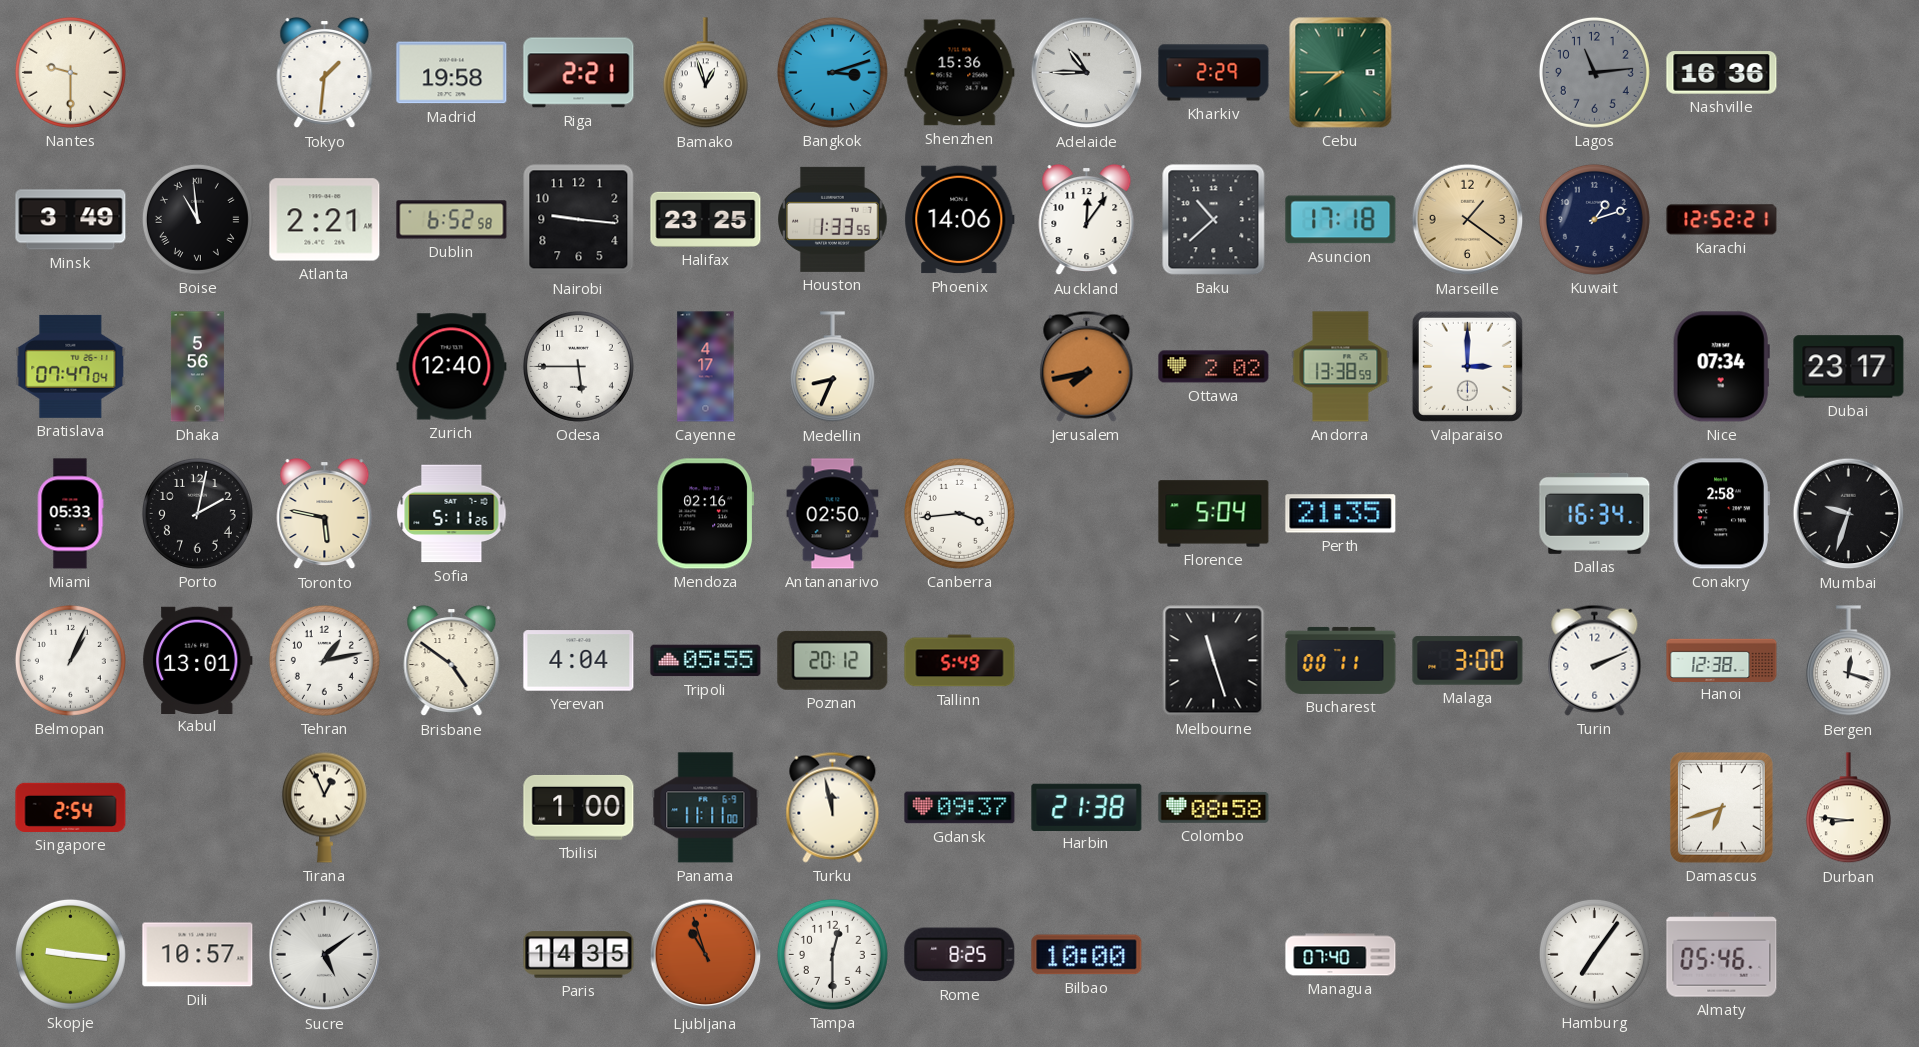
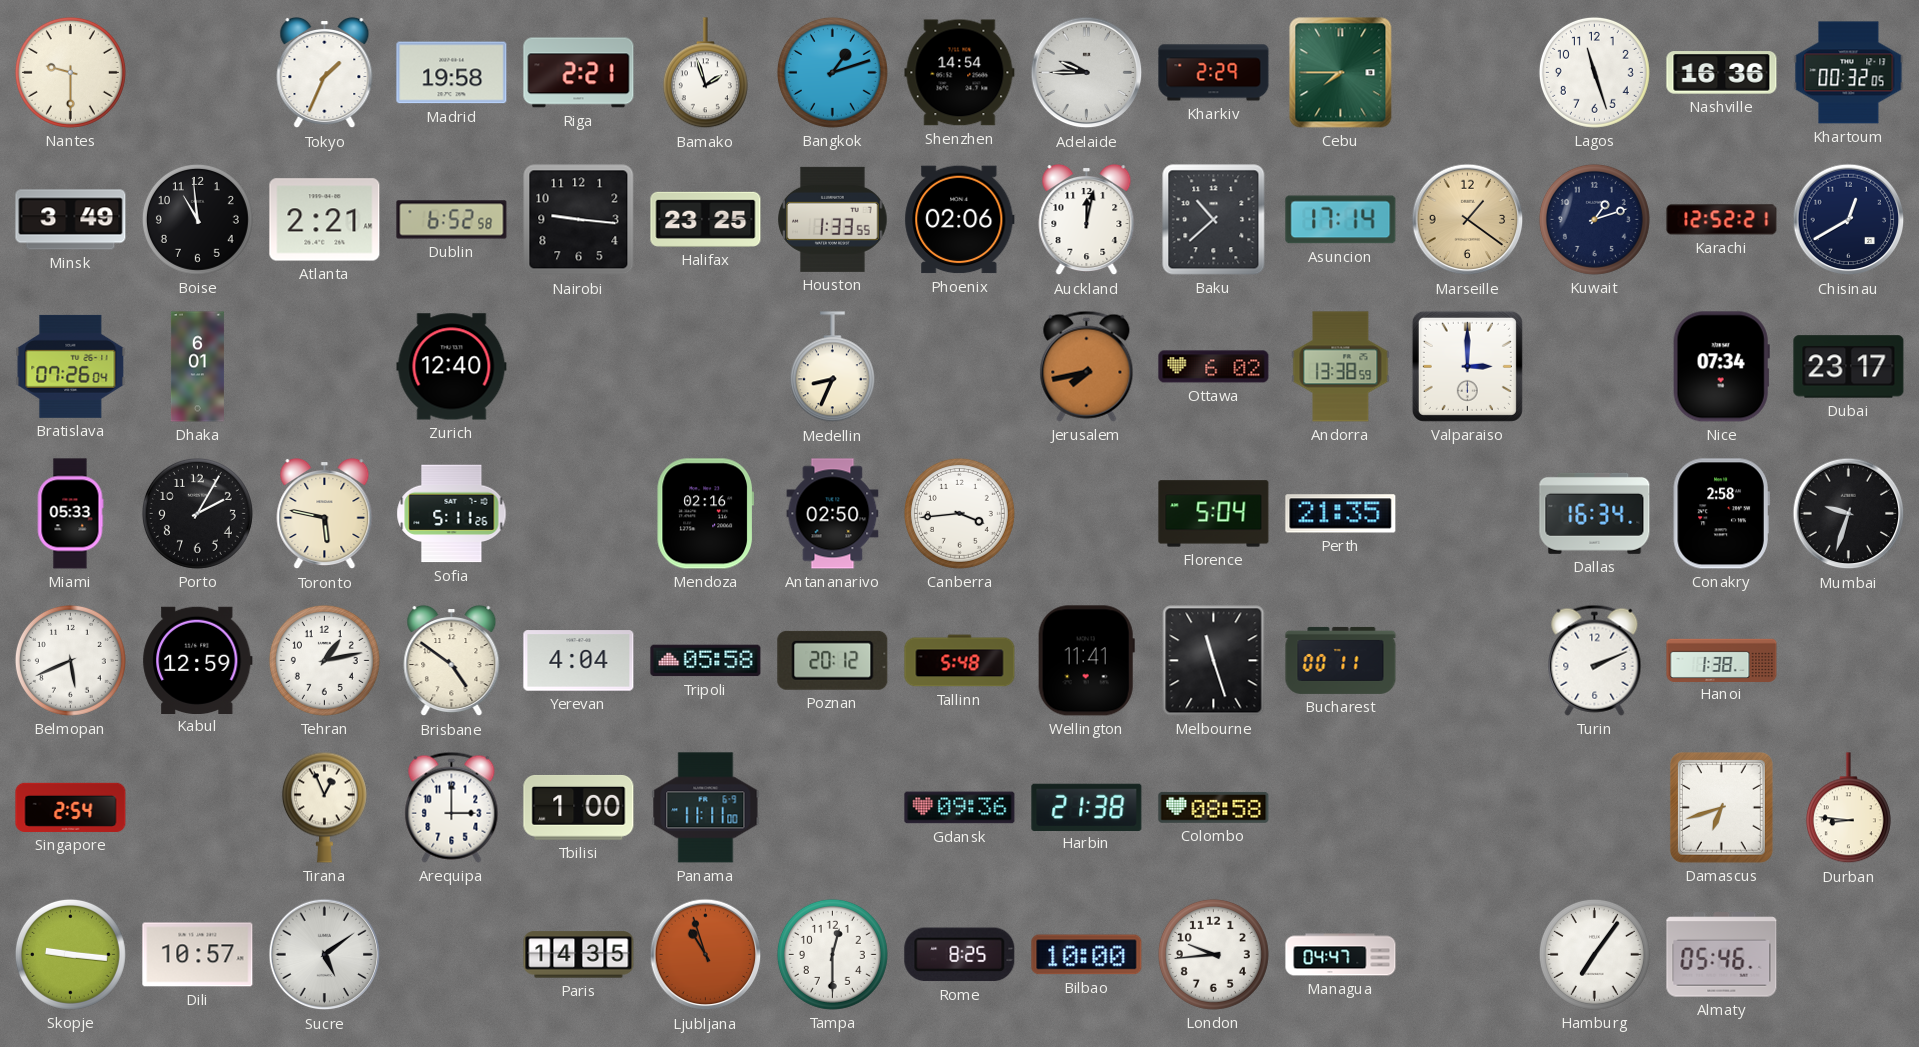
Tokyo: 1:31 -> 1:34 (325, 73)
Bamako: 12:57 -> 1:57 (705, 73)
Bangkok: 3:12 -> 1:12 (832, 72)
Shenzhen: 15:36 -> 14:54 (960, 73)
Adelaide: 10:45 -> 9:45 (1087, 73)
Lagos: 11:14 -> 11:27 (1594, 72)
Lagos dial: grey -> white (1594, 72)
Khartoum: none -> 00:32 (1849, 73)
Boise numerals: Roman -> Arabic (197, 219)
Phoenix: 14:06 -> 02:06 (960, 220)
Auckland: 12:06 -> 12:02 (1087, 220)
Asuncion: 17:18 -> 17:14 (1341, 220)
Chisinau: none -> 12:40 (1849, 220)
Bratislava: 07:47 -> 07:26 (71, 366)
Dhaka: 5:56 -> 6:01 (197, 367)
Odesa: 5:45 -> none (578, 366)
Cayenne: 4:17 -> none (706, 367)
Ottawa: 2:02 -> 6:02 (1214, 367)
Porto: 2:02 -> 2:05 (197, 513)
Belmopan: 1:04 -> 5:41 (70, 660)
Kabul: 13:01 -> 12:59 (198, 660)
Tripoli: 05:55 -> 05:58 (706, 661)
Tallinn: 5:49 -> 5:48 (960, 661)
Wellington: none -> 11:41 (1086, 661)
Malaga: 3:00 -> none (1468, 661)
Hanoi: 12:38 -> 1:38 (1722, 660)
Bergen: 12:18 -> none (1848, 661)
Arequipa: none -> 3:00 (452, 807)
Turku: 11:58 -> none (833, 807)
Gdansk: 09:37 -> 09:36 (960, 808)
London: none -> 9:44 (1213, 954)
Managua: 07:40 -> 04:47 (1341, 955)
